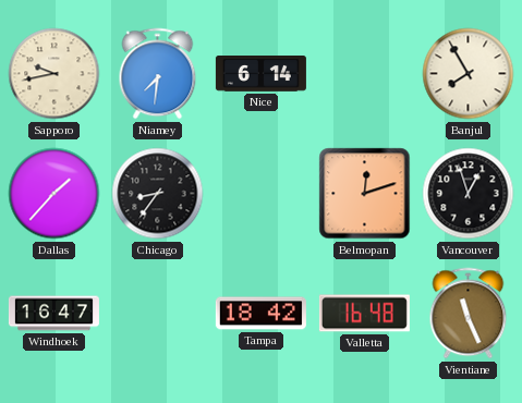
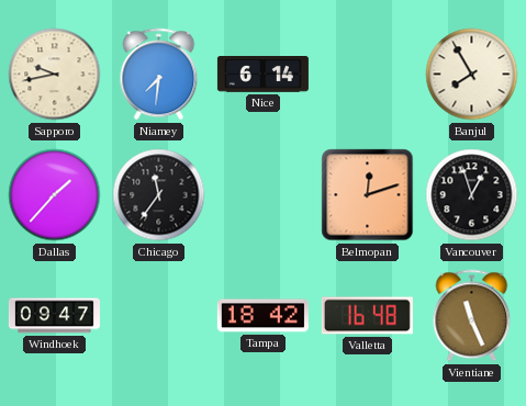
Chicago: 8:36 -> 11:36 (159, 195)
Windhoek: 16:47 -> 09:47 (54, 316)
